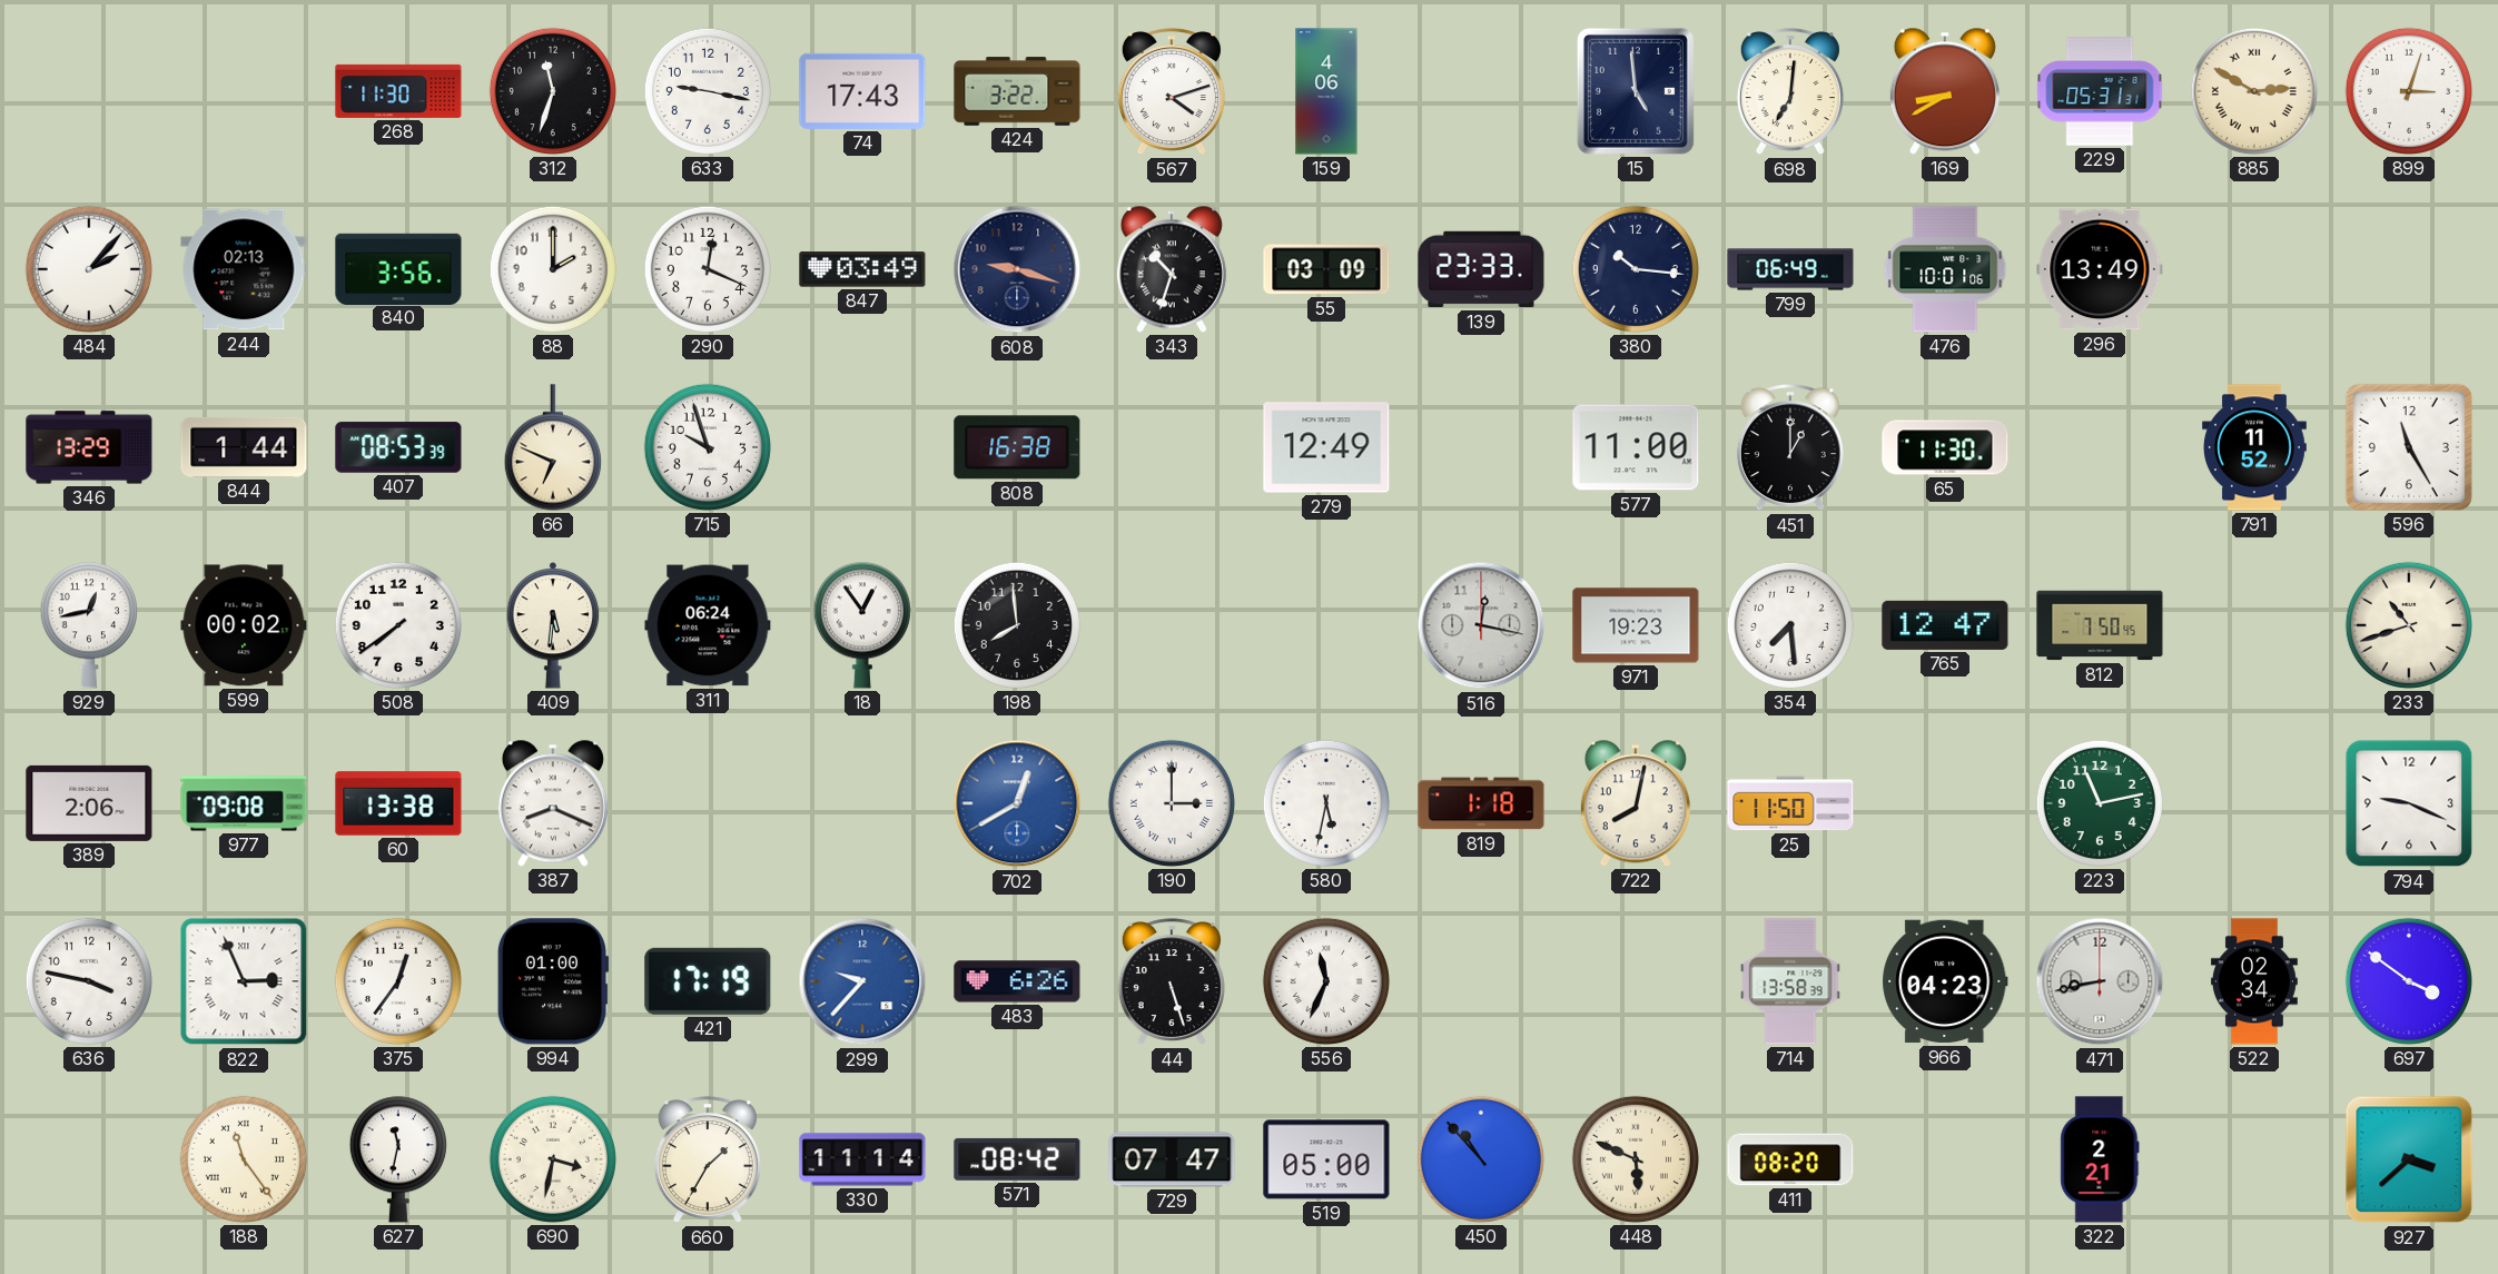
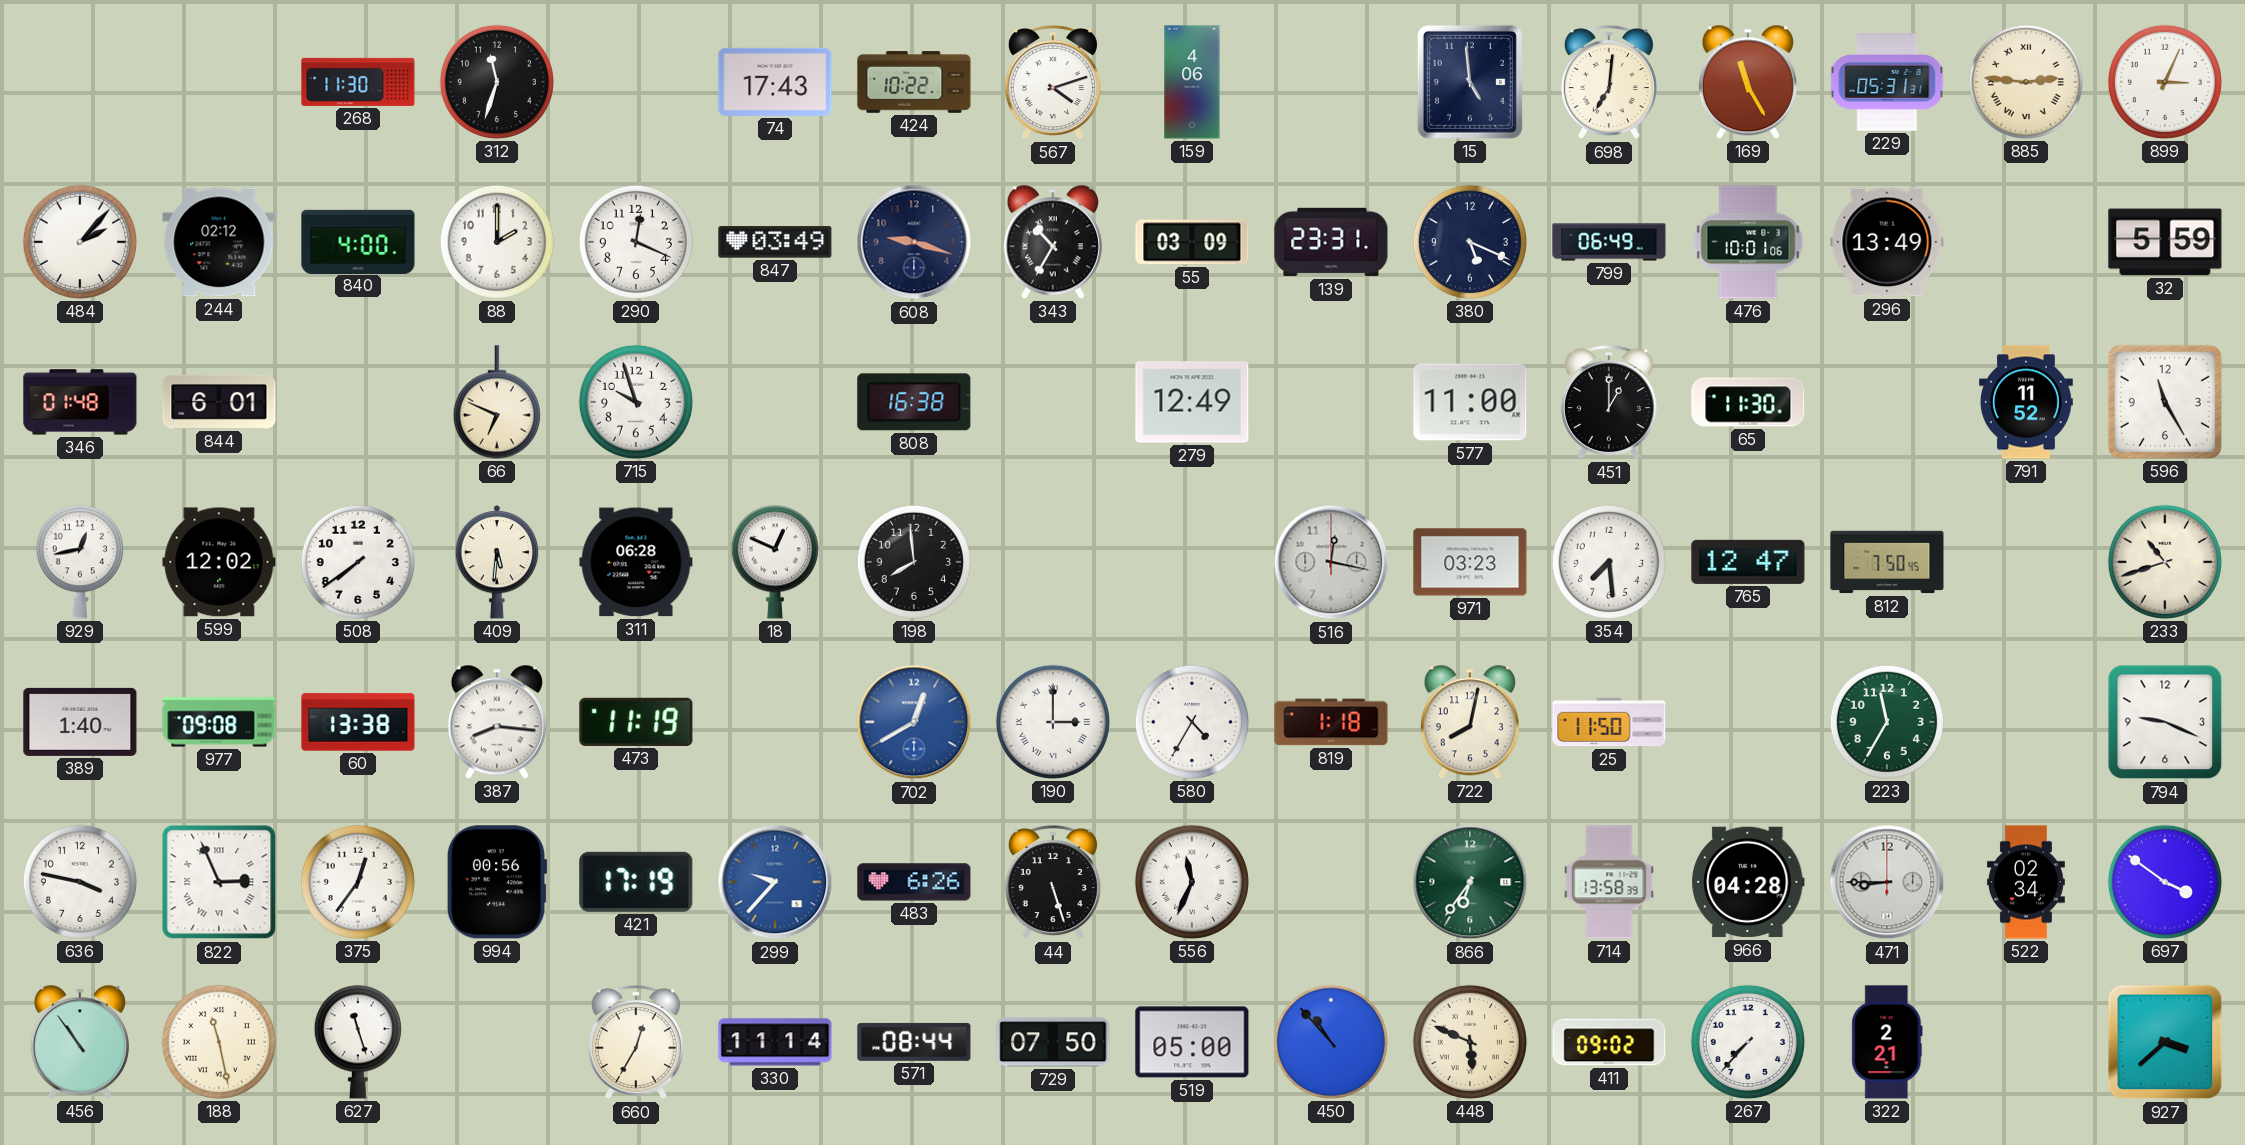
633: 9:17 -> none (708, 91)
424: 3:22 -> 10:22 (914, 82)
169: 8:40 -> 11:25 (1748, 82)
885: 2:50 -> 2:46 (2026, 82)
899: 3:03 -> 3:04 (2165, 82)
244: 02:13 -> 02:12 (219, 242)
840: 3:56 -> 4:00 (358, 241)
343: 10:33 -> 10:35 (1053, 242)
139: 23:33 -> 23:31 (1331, 242)
380: 10:16 -> 5:19 (1470, 242)
32: none -> 5:59 (2165, 242)
346: 13:29 -> 01:48 (80, 402)
844: 1:44 -> 6:01 (219, 402)
407: 08:53 -> none (398, 447)
599: 00:02 -> 12:02 (219, 562)
311: 06:24 -> 06:28 (636, 562)
18: 12:54 -> 12:49 (775, 562)
971: 19:23 -> 03:23 (1470, 562)
389: 2:06 -> 1:40 (80, 722)
387: 8:19 -> 8:16 (497, 722)
473: none -> 11:19 (636, 722)
580: 5:32 -> 4:35 (1192, 722)
223: 11:13 -> 11:35 (1887, 722)
994: 01:00 -> 00:56 (497, 882)
866: none -> 6:36 (1470, 882)
966: 04:23 -> 04:28 (1748, 882)
471: 8:43 -> 8:45 (1887, 882)
456: none -> 10:54 (80, 1042)
188: 11:24 -> 11:28 (219, 1042)
627: 11:32 -> 11:27 (358, 1042)
690: 3:32 -> none (553, 1159)
660: 1:35 -> 12:35 (636, 1043)
571: 08:42 -> 08:44 (914, 1042)
729: 07:47 -> 07:50 (1053, 1042)
411: 08:20 -> 09:02 (1609, 1042)
267: none -> 7:37 (1748, 1042)
